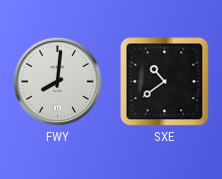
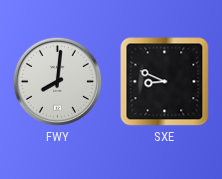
SXE: 10:39 -> 8:49 (165, 82)
